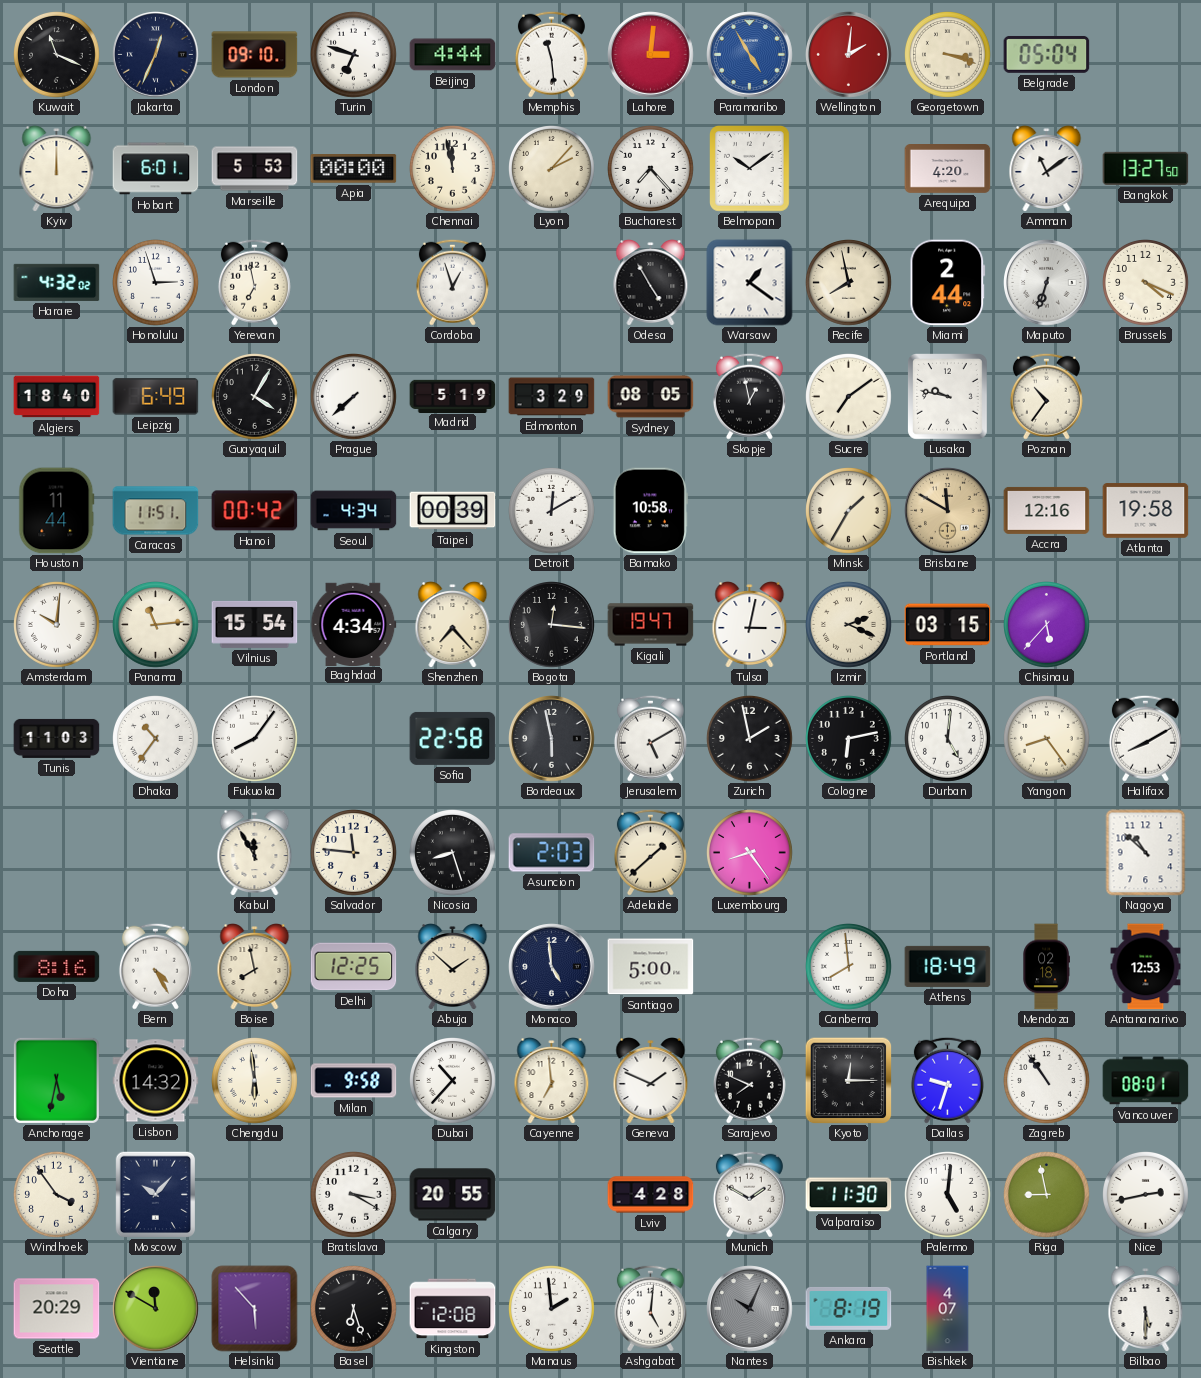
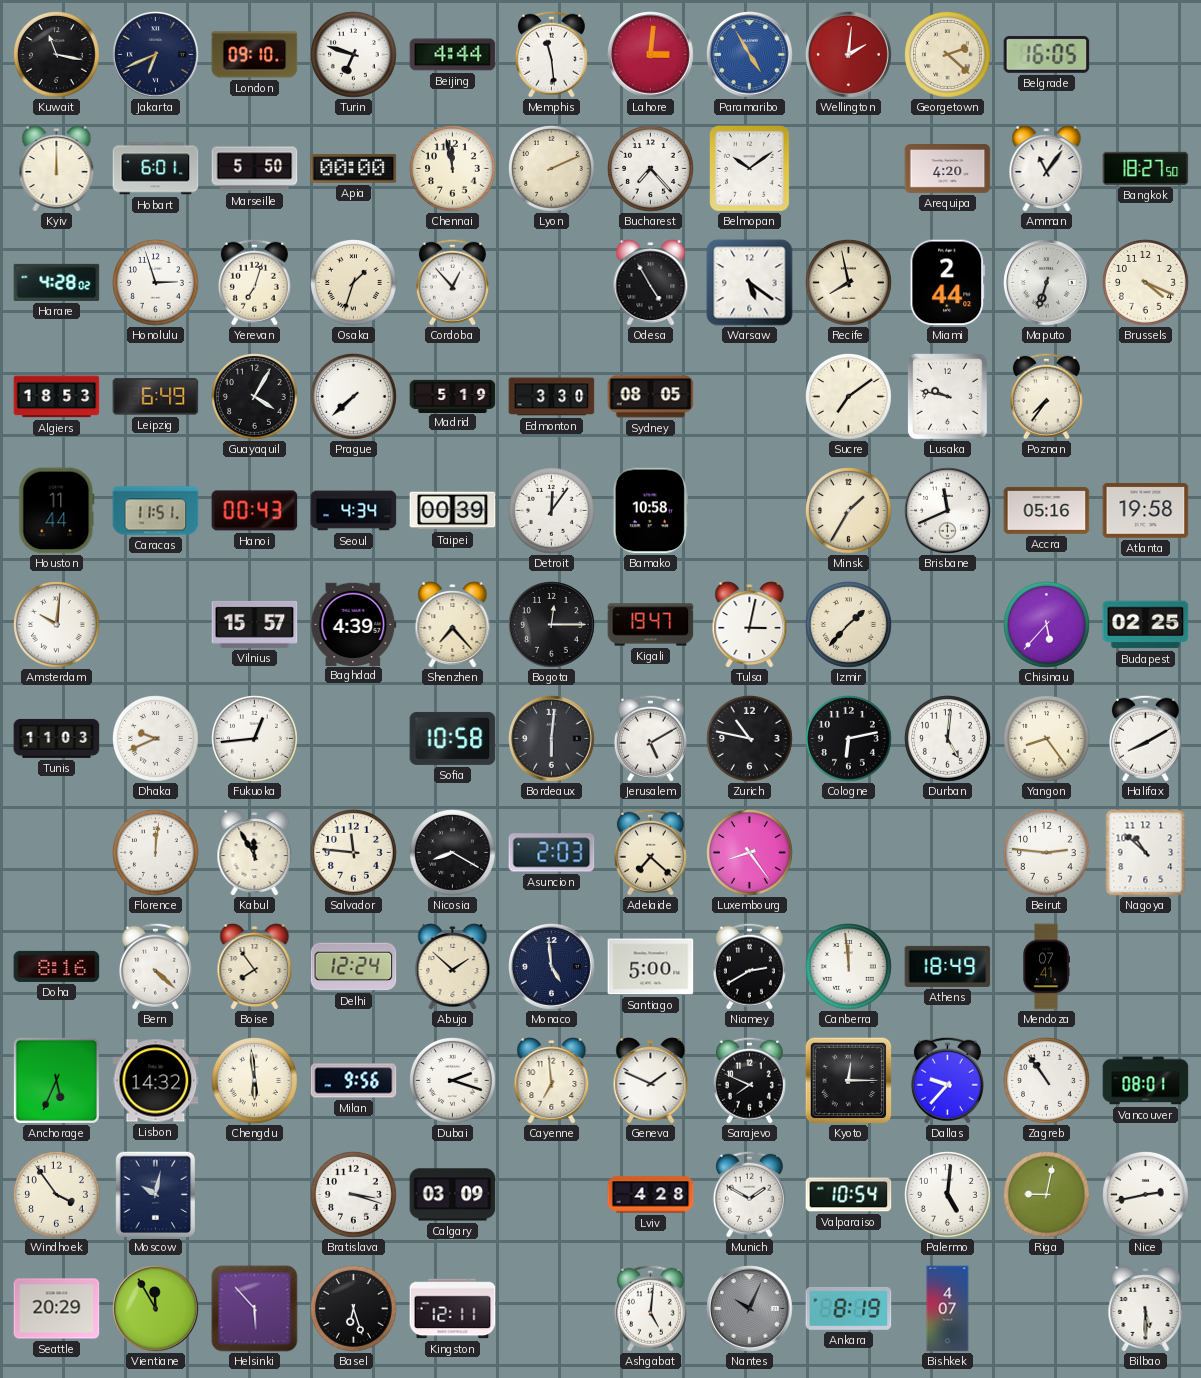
Kuwait: 11:19 -> 11:17 (57, 55)
Jakarta: 12:34 -> 6:41 (156, 55)
Georgetown: 3:18 -> 2:22 (948, 55)
Belgrade: 05:04 -> 16:05 (1047, 55)
Marseille: 5:53 -> 5:50 (255, 169)
Lyon: 2:07 -> 2:11 (552, 169)
Amman: 11:09 -> 11:06 (1047, 169)
Bangkok: 13:27 -> 18:27 (1146, 168)
Harare: 4:32 -> 4:28 (57, 282)
Yerevan: 6:58 -> 7:03 (254, 282)
Osaka: none -> 1:33 (354, 283)
Cordoba: 12:57 -> 12:53 (452, 282)
Warsaw: 1:21 -> 5:21 (750, 283)
Algiers: 18:40 -> 18:53 (57, 397)
Edmonton: 3:29 -> 3:30 (552, 397)
Skopje: 12:58 -> none (749, 396)
Poznan: 10:36 -> 7:36 (1046, 396)
Hanoi: 00:42 -> 00:43 (255, 511)
Detroit: 12:10 -> 12:06 (552, 511)
Brisbane: 11:50 -> 11:41 (948, 511)
Brisbane dial: champagne -> white (948, 511)
Accra: 12:16 -> 05:16 (1047, 510)
Panama: 11:14 -> none (156, 625)
Vilnius: 15:54 -> 15:57 (255, 624)
Baghdad: 4:34 -> 4:39 (354, 624)
Bogota: 12:16 -> 12:15 (552, 625)
Izmir: 2:19 -> 1:37 (849, 625)
Portland: 03:15 -> none (948, 625)
Budapest: none -> 02:25 (1146, 625)
Dhaka: 10:36 -> 9:41 (156, 739)
Fukuoka: 8:06 -> 12:44 (255, 739)
Sofia: 22:58 -> 10:58 (453, 738)
Bordeaux: 5:58 -> 6:01 (552, 739)
Zurich: 1:58 -> 10:47 (750, 739)
Florence: none -> 12:01 (156, 853)
Nicosia: 8:27 -> 8:20 (453, 853)
Adelaide: 1:38 -> 7:22 (650, 852)
Beirut: none -> 2:46 (1047, 853)
Bern: 4:25 -> 4:22 (155, 966)
Boise: 7:58 -> 7:54 (255, 967)
Delhi: 12:25 -> 12:24 (354, 967)
Niamey: none -> 2:40 (749, 966)
Canberra: 7:59 -> 11:59 (849, 967)
Mendoza: 02:18 -> 07:41 (1046, 967)
Antananarivo: 12:53 -> none (1146, 967)
Anchorage: 5:32 -> 5:34 (56, 1080)
Milan: 9:58 -> 9:56 (354, 1081)
Dubai: 10:37 -> 2:18 (453, 1081)
Dallas: 9:33 -> 9:37 (947, 1080)
Moscow: 10:07 -> 10:02 (155, 1194)
Bratislava: 3:20 -> 3:18 (354, 1195)
Calgary: 20:55 -> 03:09 (453, 1195)
Valparaiso: 11:30 -> 10:54 (849, 1195)
Riga: 8:58 -> 9:02 (1047, 1195)
Vientiane: 11:50 -> 11:55 (156, 1309)
Kingston: 12:08 -> 12:11 (453, 1309)
Manaus: 1:59 -> none (552, 1309)
